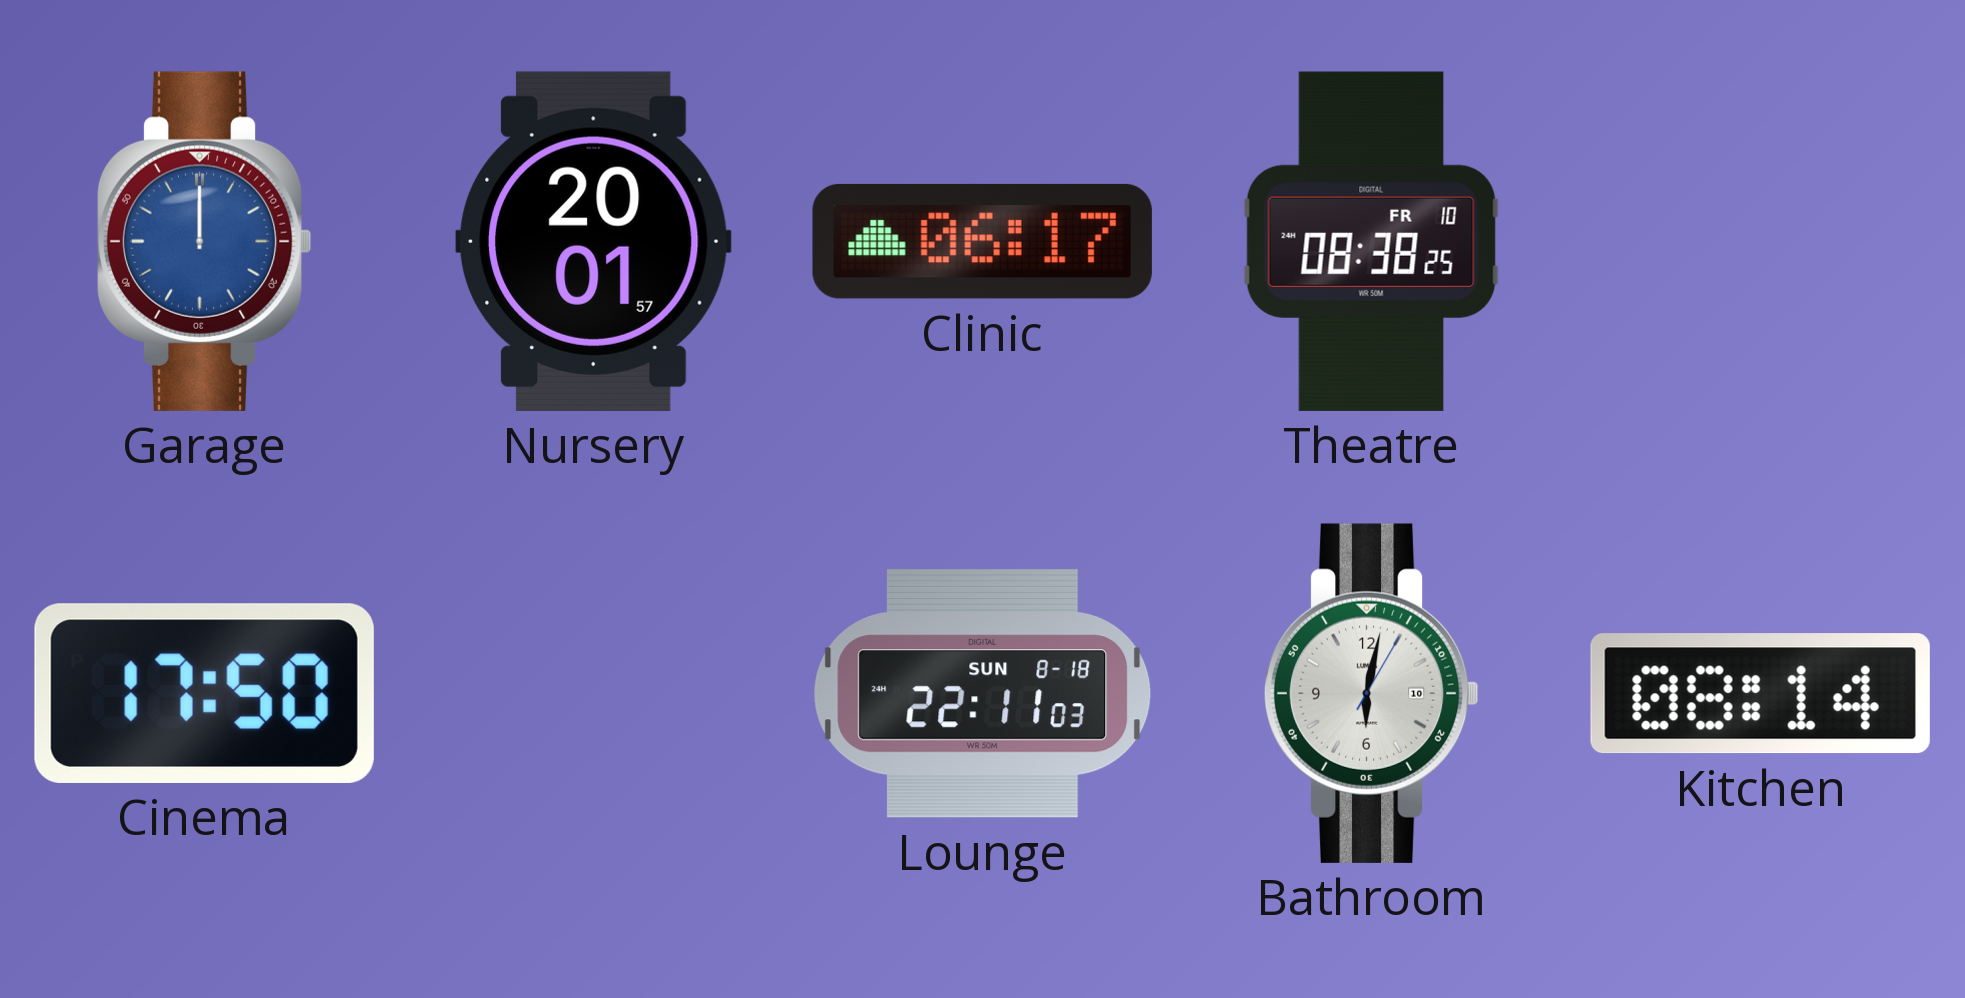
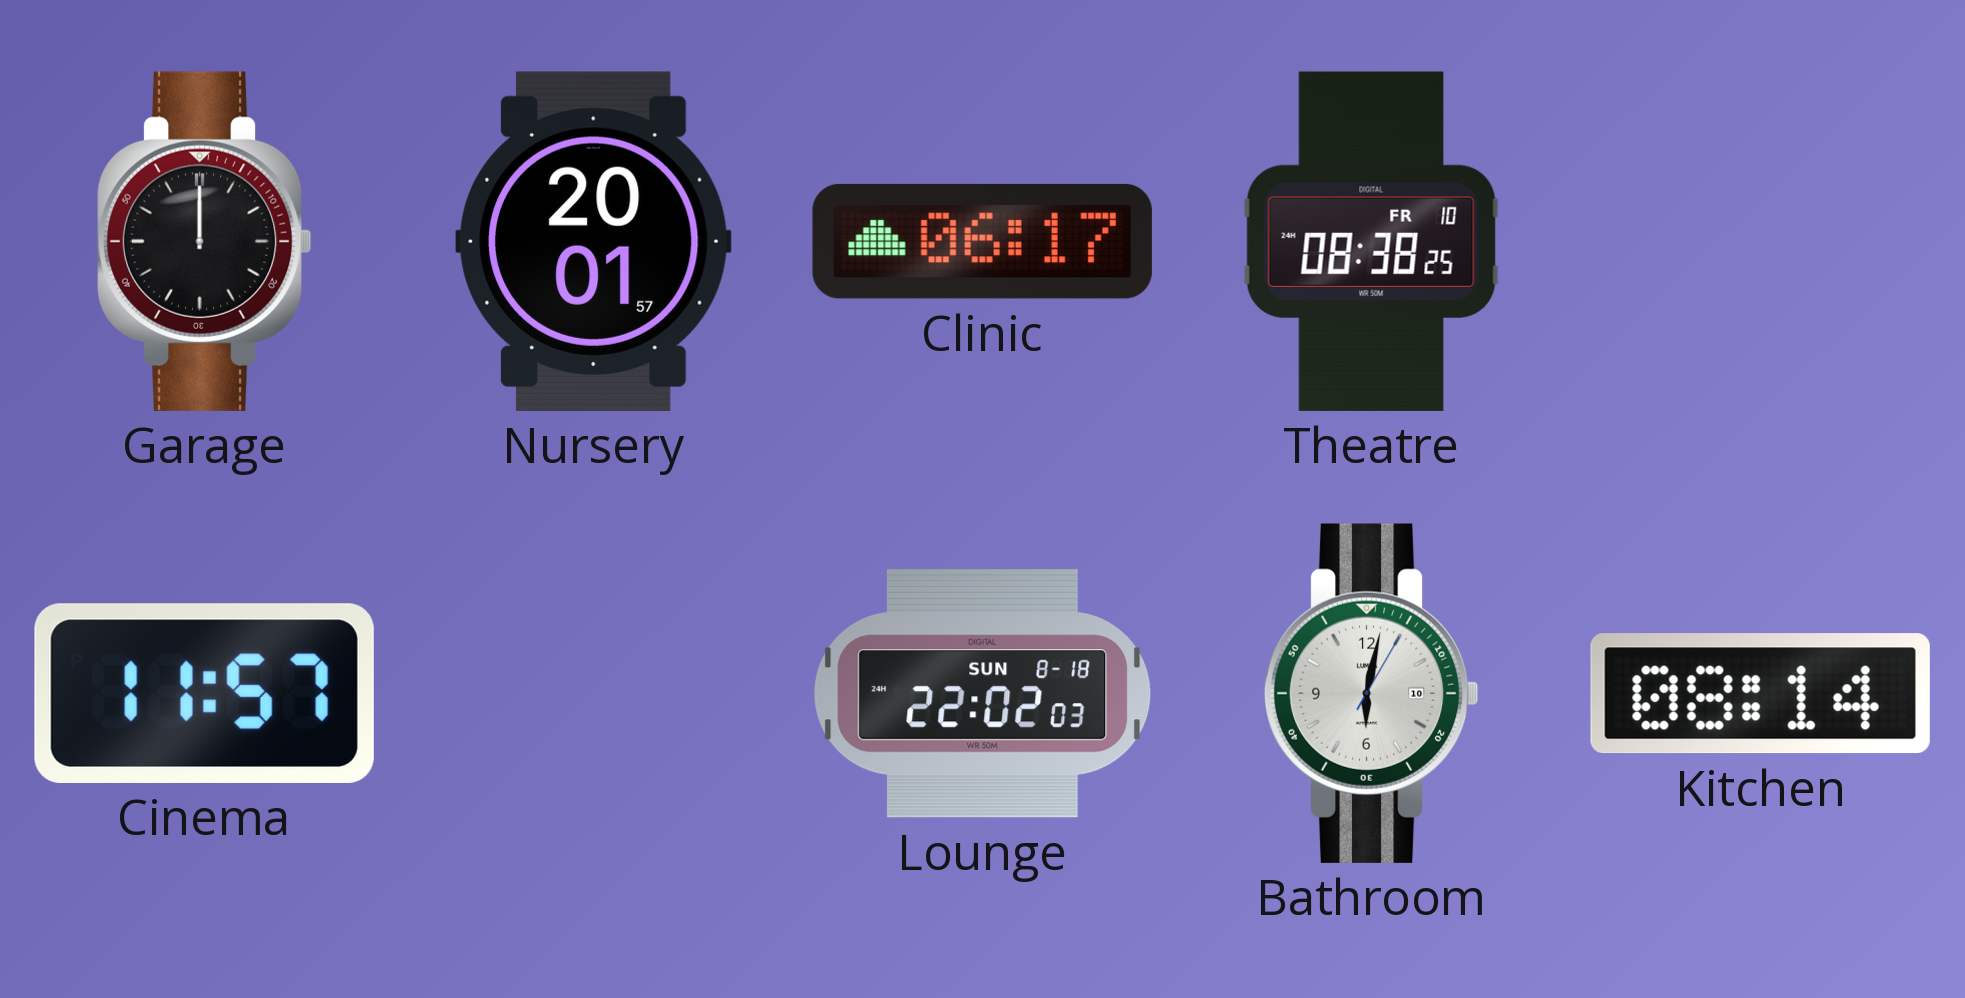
Garage dial: blue -> black (204, 241)
Cinema: 17:50 -> 11:57 (204, 693)
Lounge: 22:11 -> 22:02 (983, 693)
